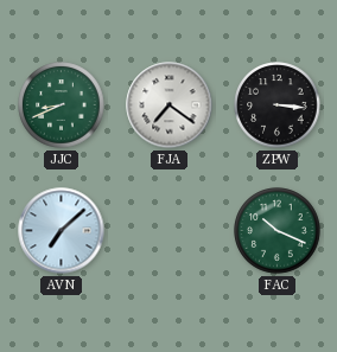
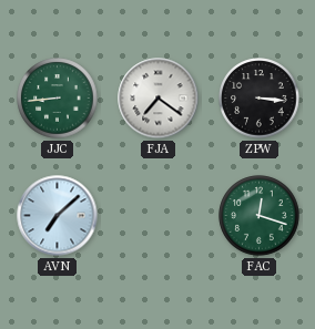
JJC: 8:41 -> 8:44 (58, 99)
FAC: 10:19 -> 12:18 (260, 216)
